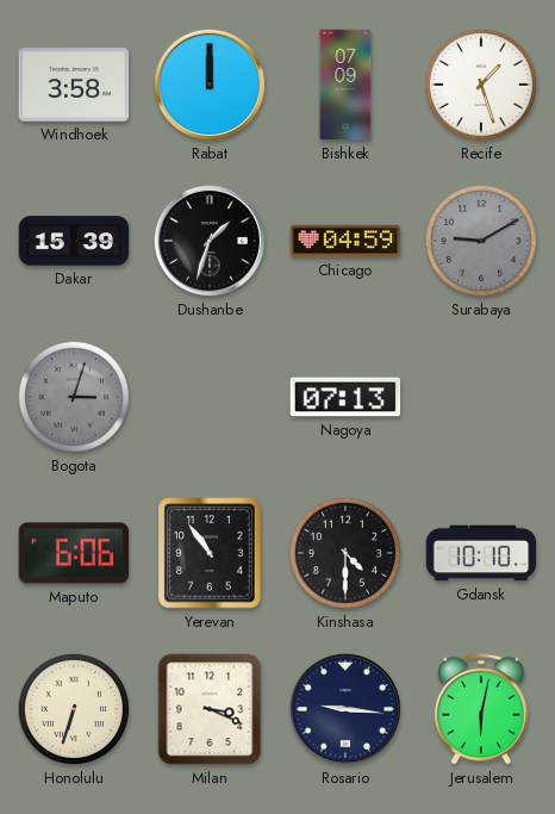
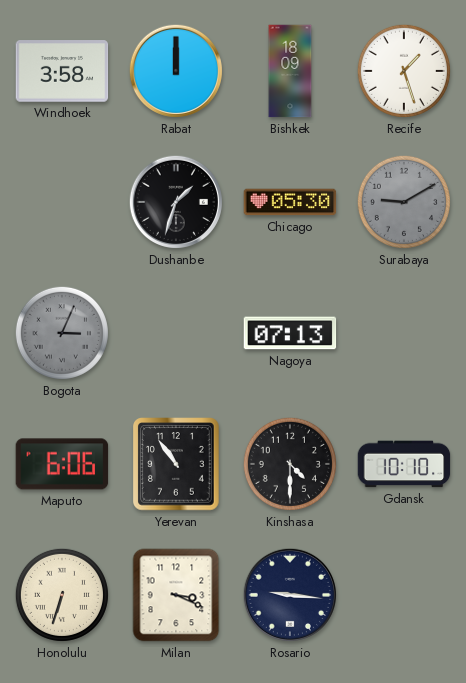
Bishkek: 07:09 -> 18:09 (290, 71)
Dakar: 15:39 -> none (74, 241)
Chicago: 04:59 -> 05:30 (290, 202)
Bogota: 3:03 -> 3:04 (62, 333)
Jerusalem: 6:02 -> none (482, 709)
